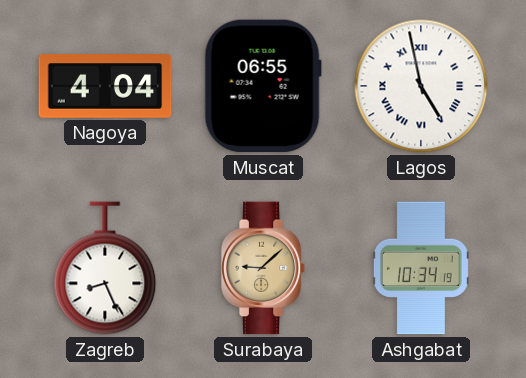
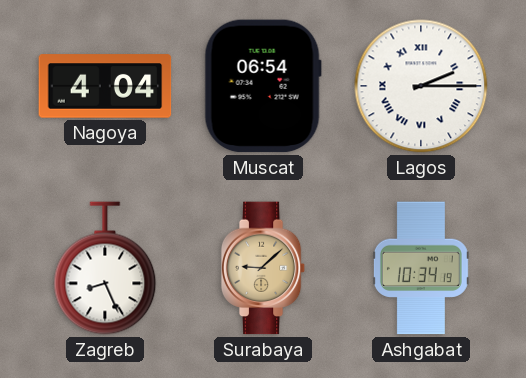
Muscat: 06:55 -> 06:54 (263, 86)
Lagos: 4:58 -> 2:15 (421, 86)
